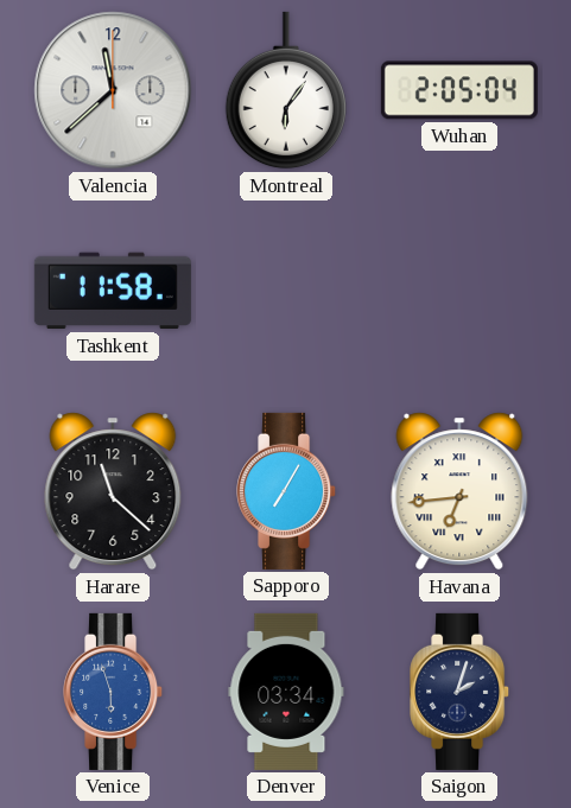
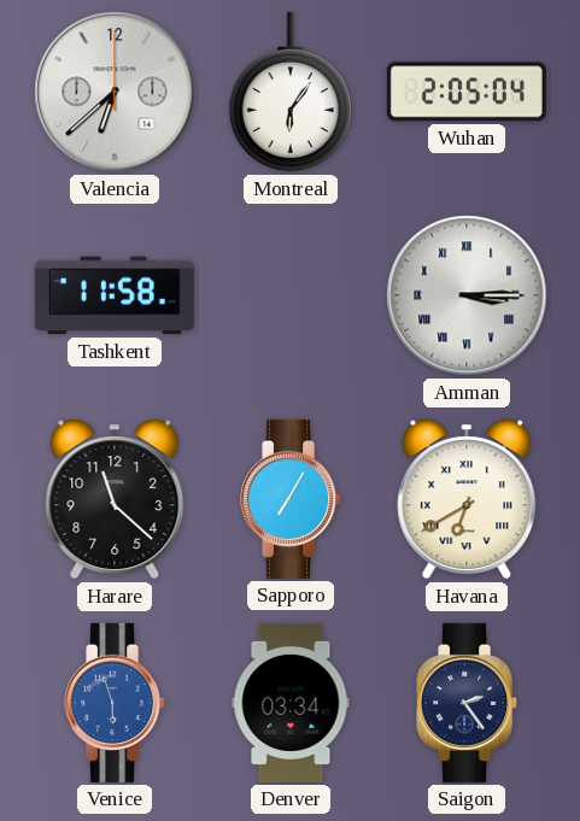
Valencia: 11:38 -> 6:38 (115, 92)
Amman: none -> 3:15 (467, 295)
Havana: 6:44 -> 6:40 (467, 499)
Saigon: 2:03 -> 2:24 (468, 703)
